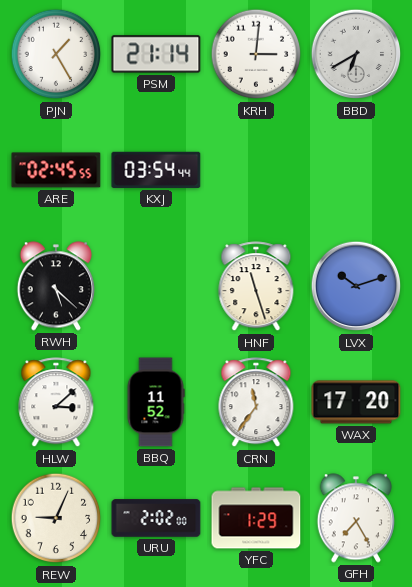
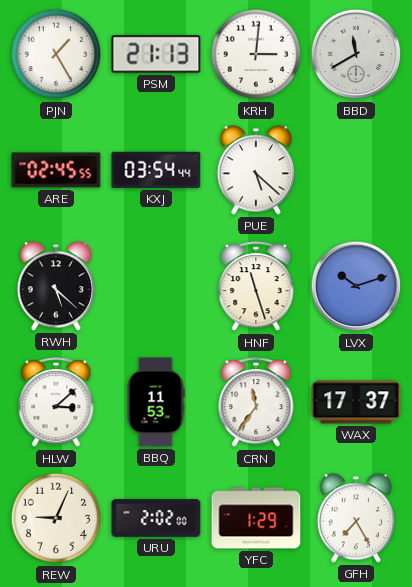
PSM: 21:14 -> 21:13 (156, 54)
BBD: 6:40 -> 11:40 (356, 54)
PUE: none -> 5:22 (256, 170)
BBQ: 11:52 -> 11:53 (156, 402)
WAX: 17:20 -> 17:37 (356, 402)
